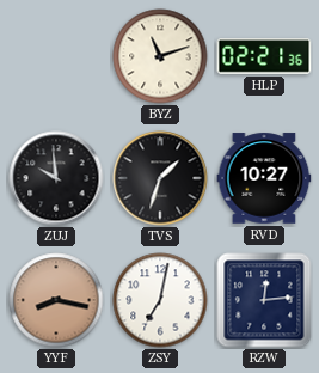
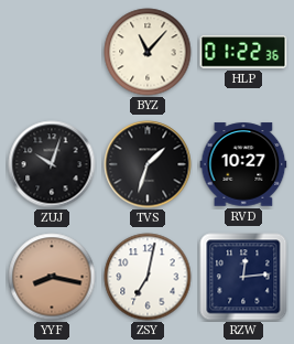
BYZ: 11:12 -> 11:07 (148, 52)
HLP: 02:21 -> 01:22 (243, 52)
ZUJ: 9:59 -> 10:03 (52, 164)
